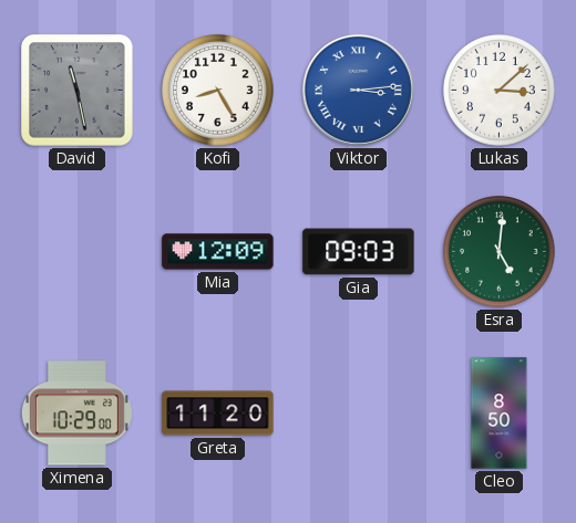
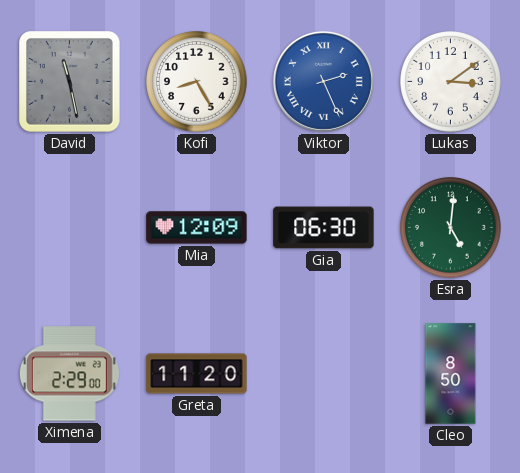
Viktor: 3:14 -> 2:26 (323, 81)
Lukas: 3:08 -> 3:09 (451, 82)
Gia: 09:03 -> 06:30 (324, 228)
Ximena: 10:29 -> 2:29 (69, 374)
